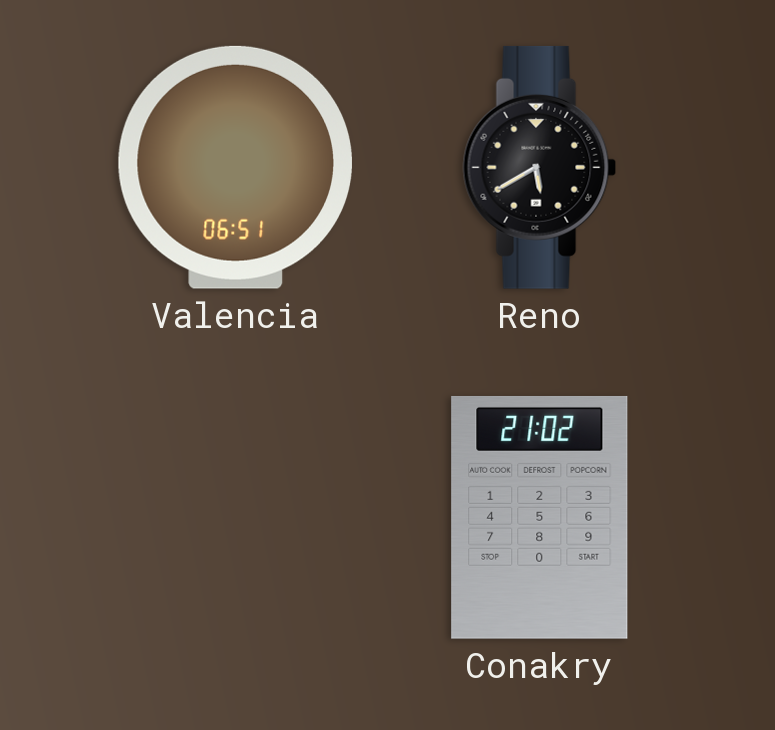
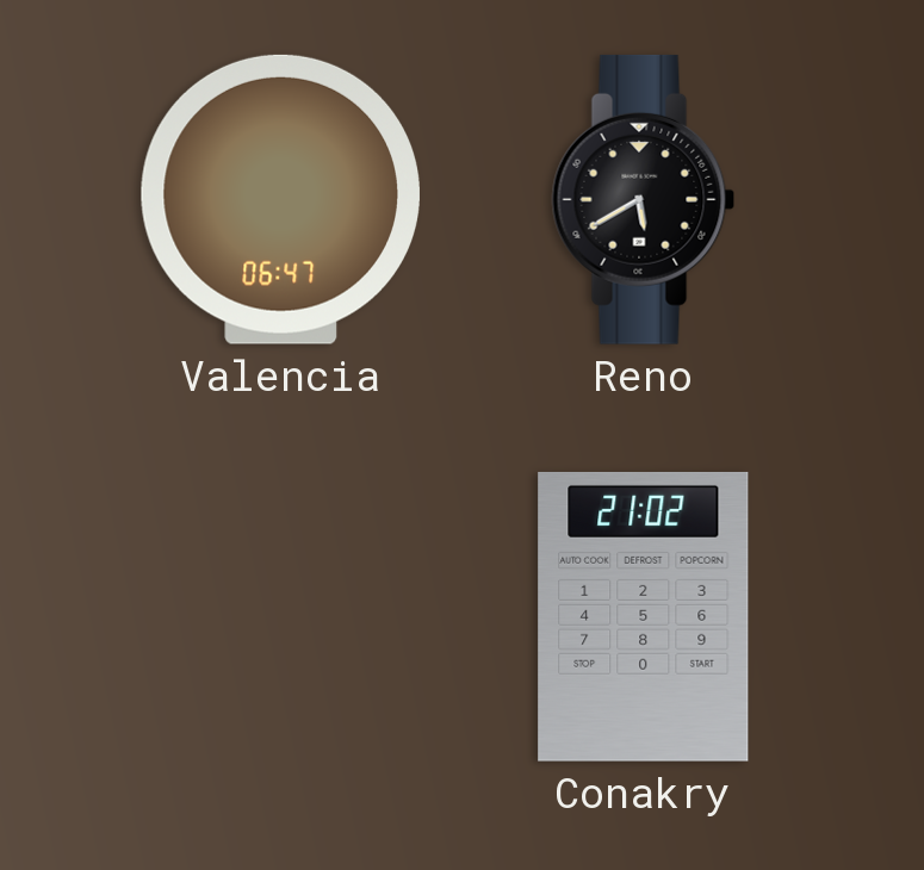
Valencia: 06:51 -> 06:47 (280, 199)
